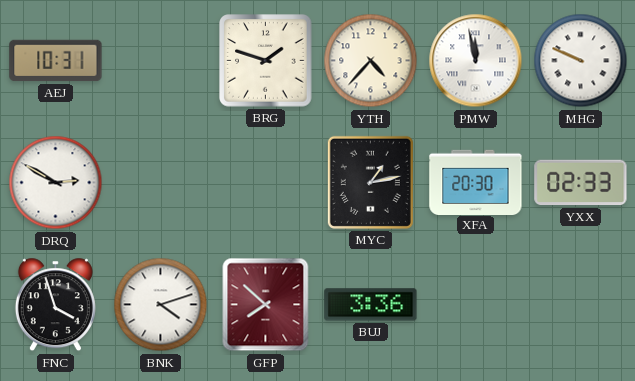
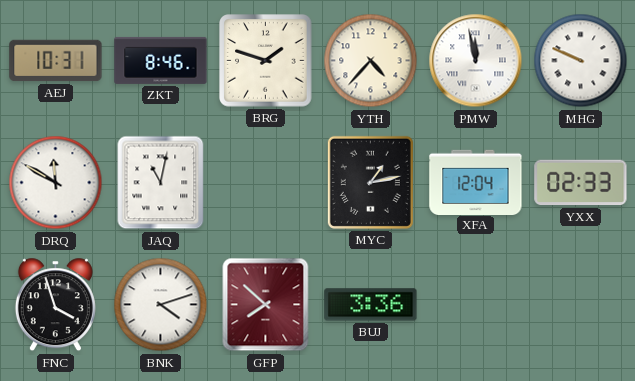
ZKT: none -> 8:46 (161, 60)
DRQ: 2:50 -> 11:50 (56, 183)
JAQ: none -> 11:02 (161, 183)
XFA: 20:30 -> 12:04 (476, 182)
